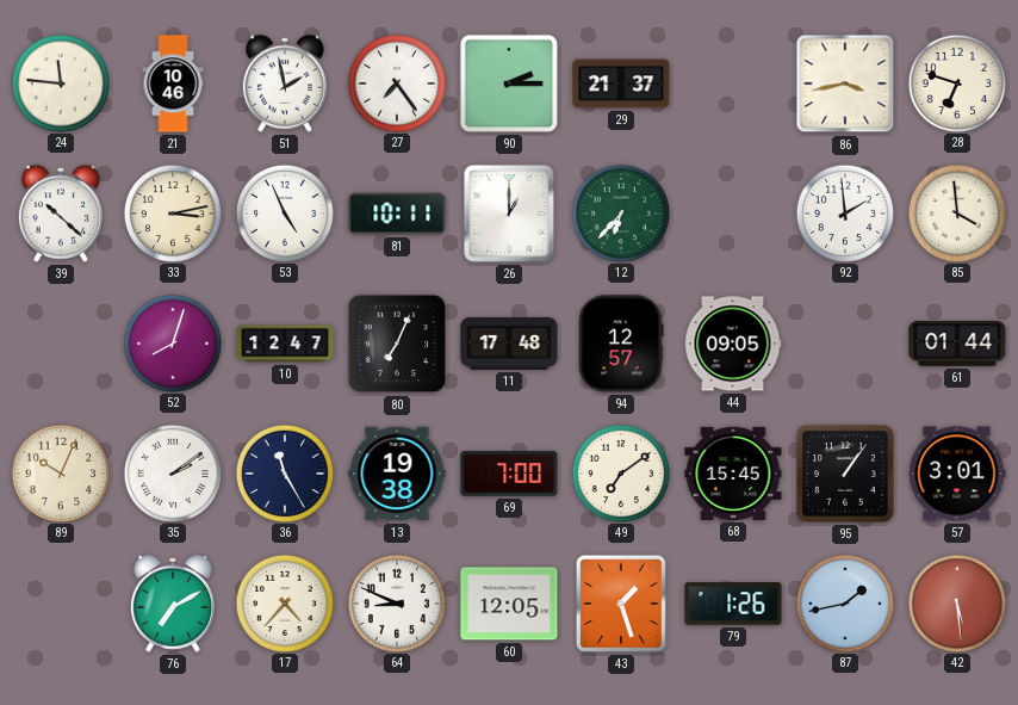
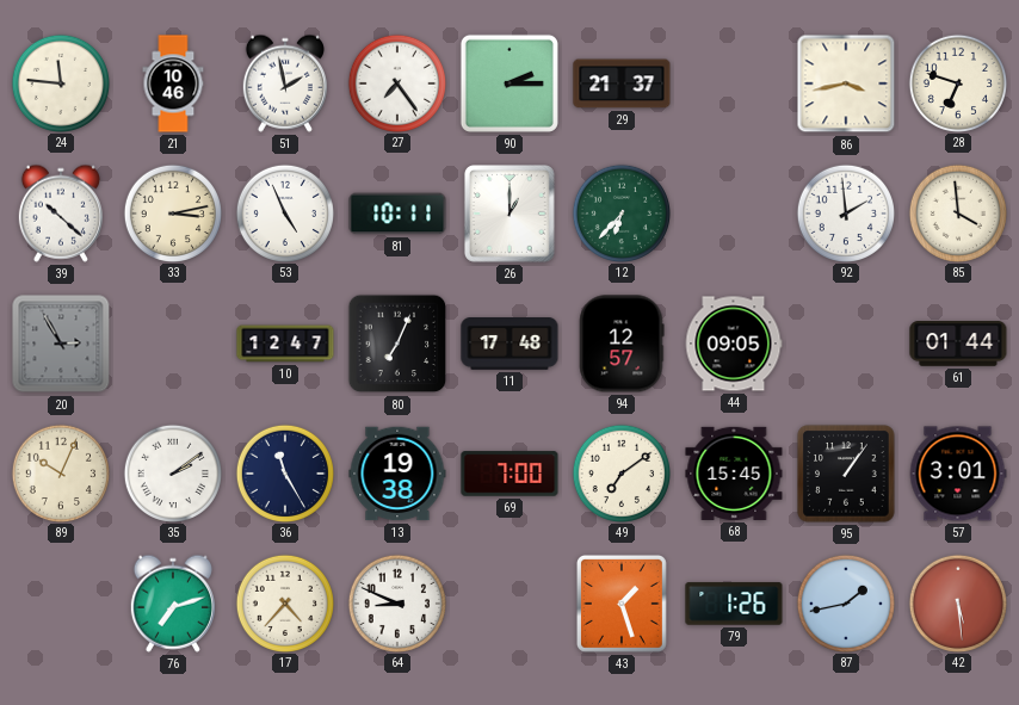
20: none -> 2:55 (61, 344)
52: 8:03 -> none (172, 342)
76: 7:10 -> 7:12 (173, 604)
60: 12:05 -> none (509, 604)
